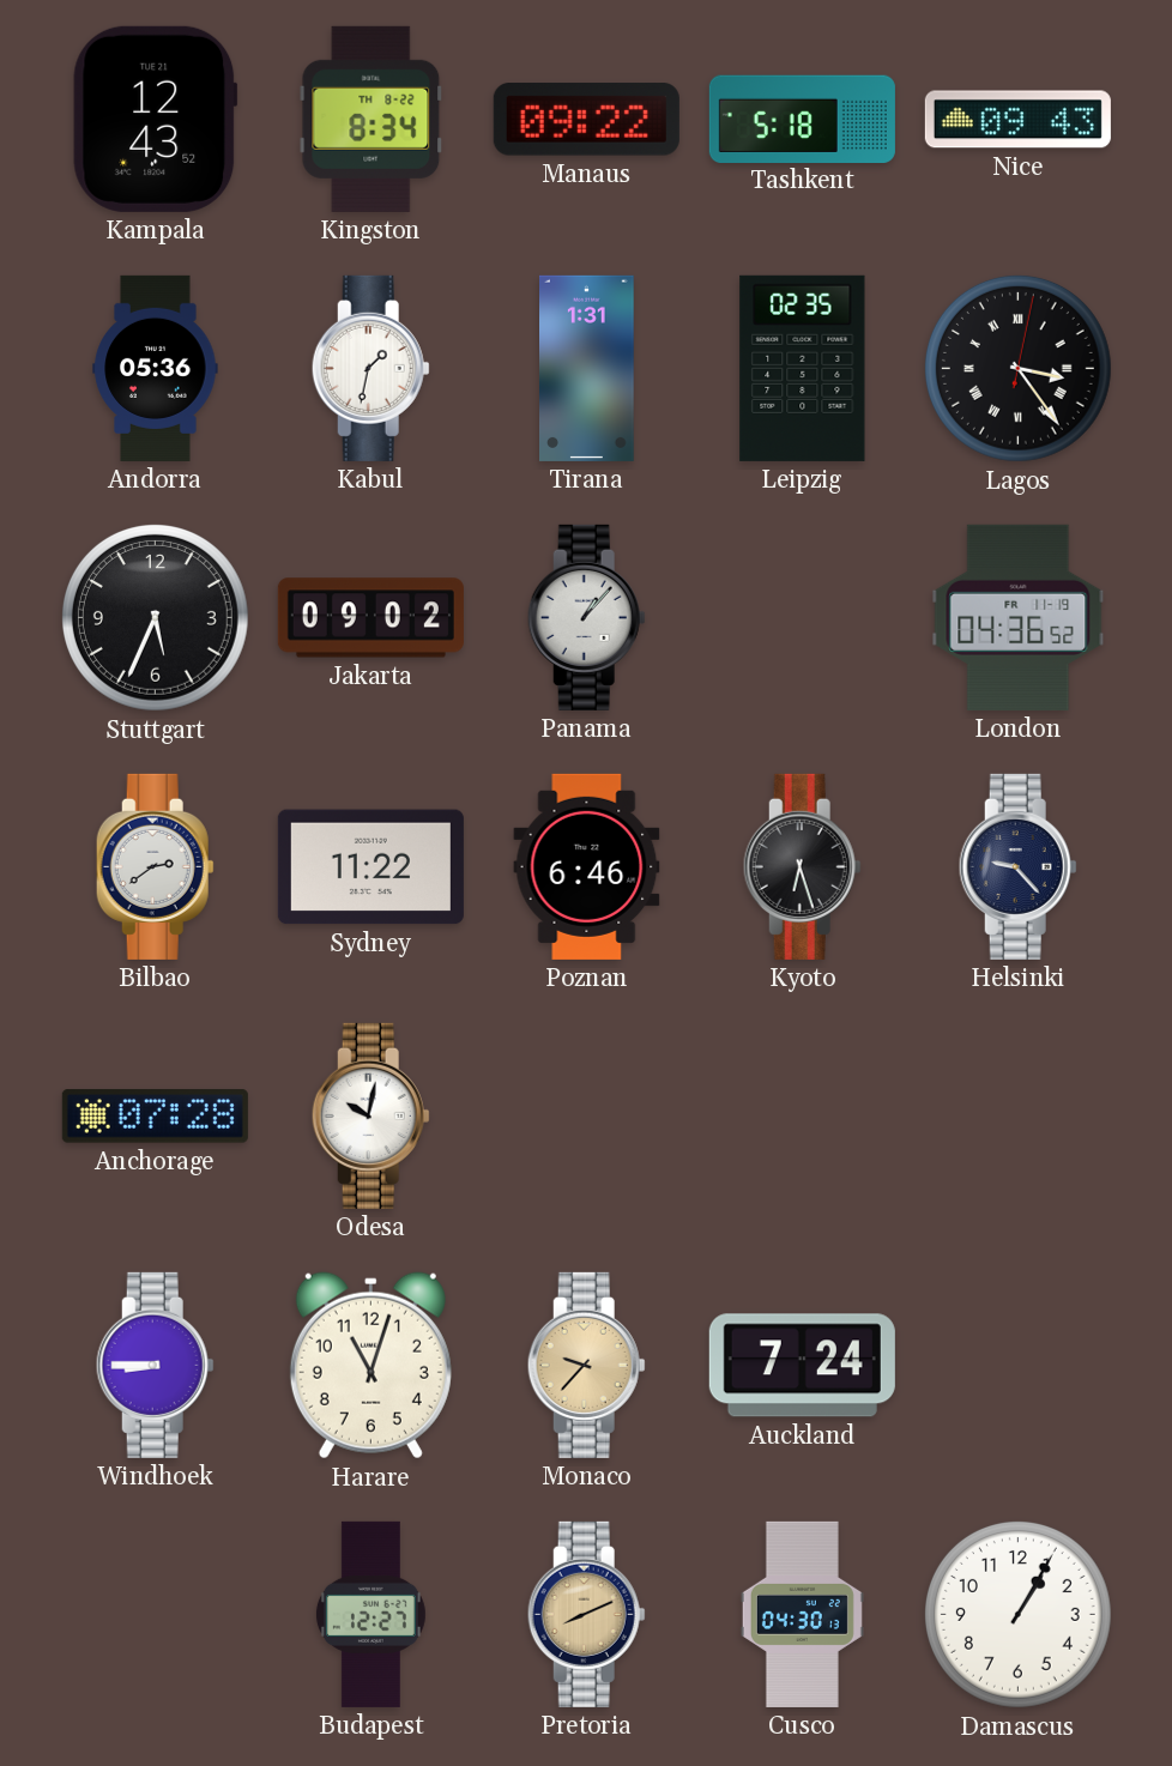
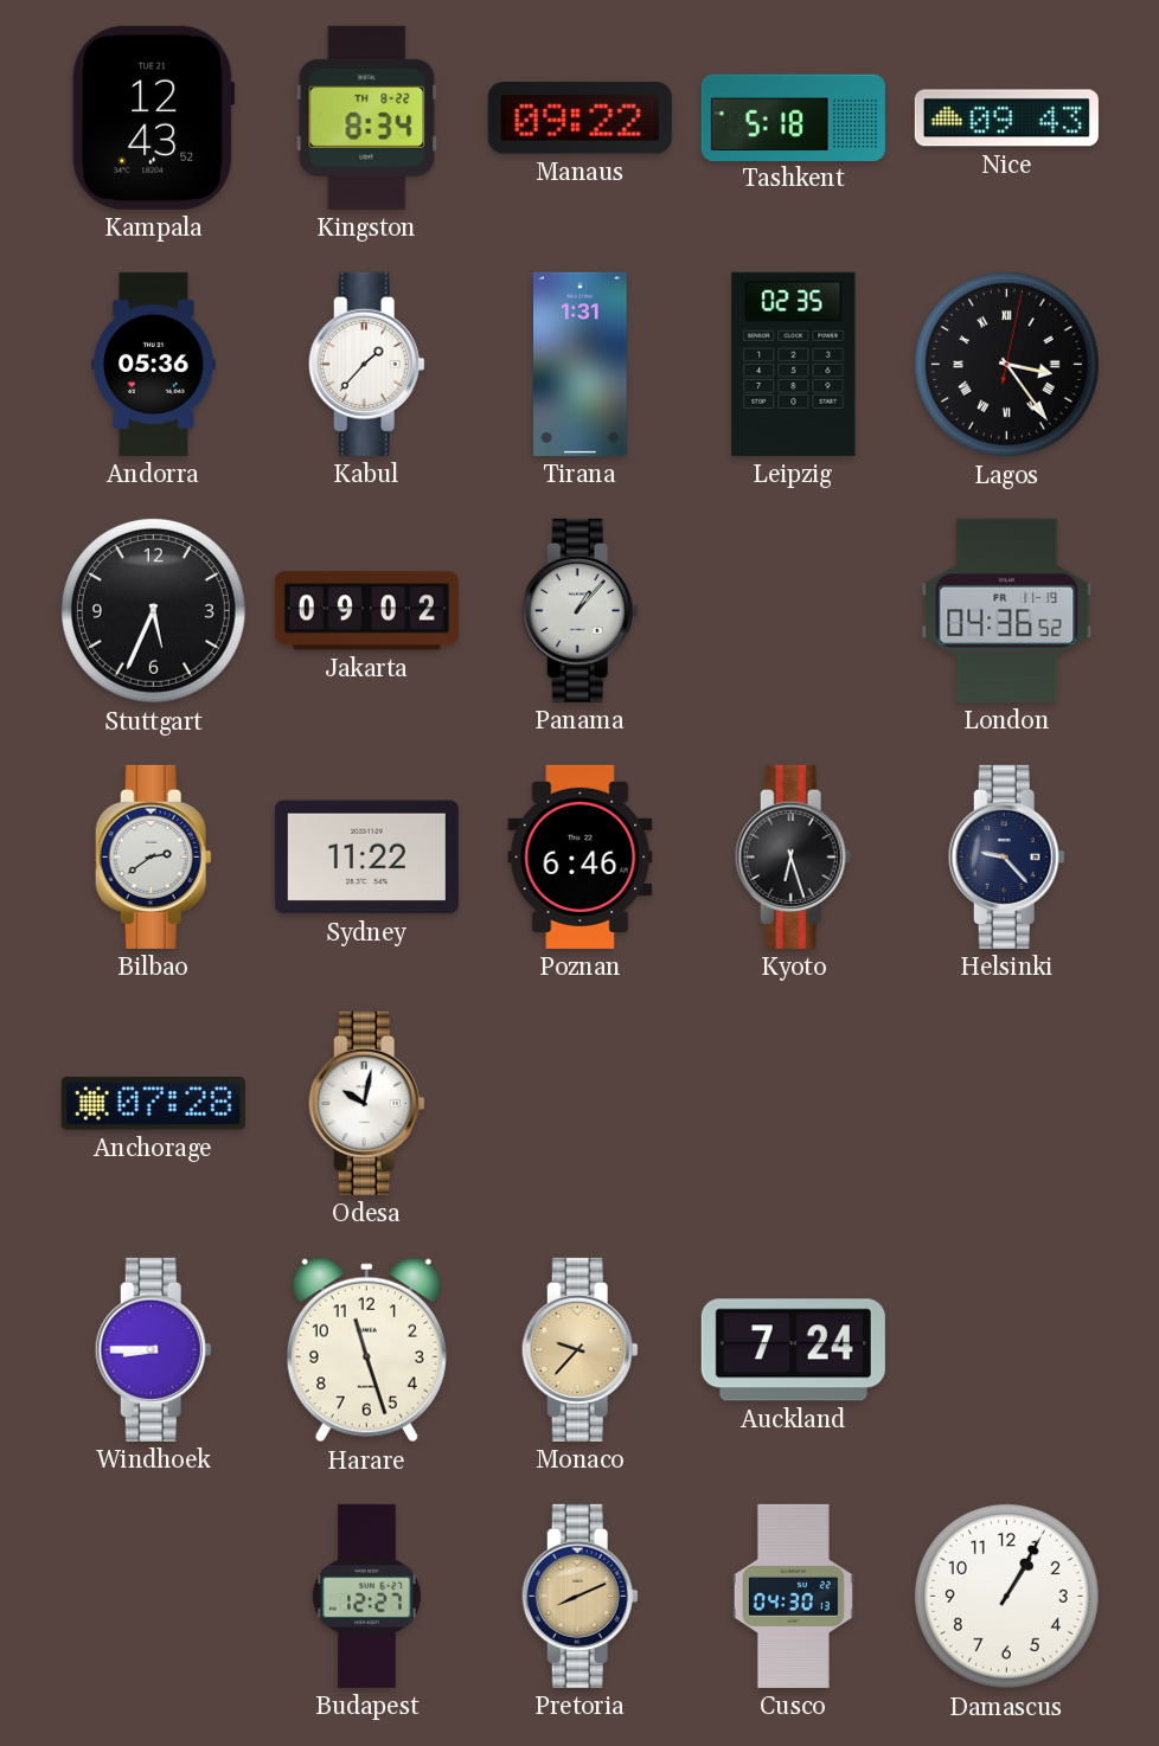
Kabul: 1:32 -> 1:37 (366, 364)
Harare: 11:03 -> 11:27 (366, 1350)
